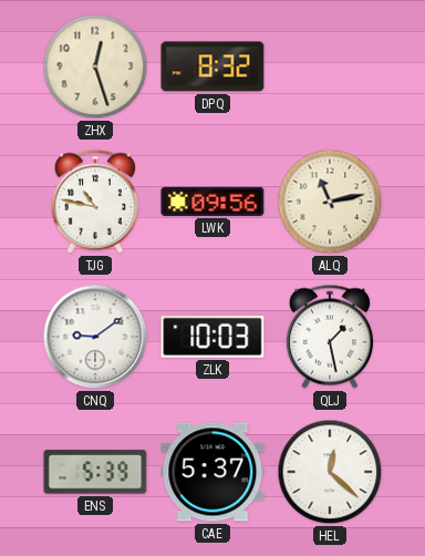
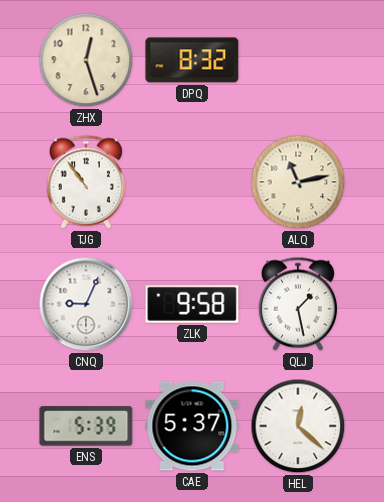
TJG: 10:47 -> 10:54 (86, 182)
LWK: 09:56 -> none (212, 202)
CNQ: 9:09 -> 9:04 (86, 304)
ZLK: 10:03 -> 9:58 (192, 305)
